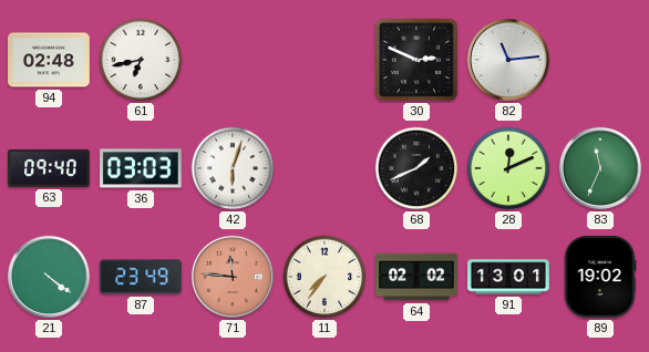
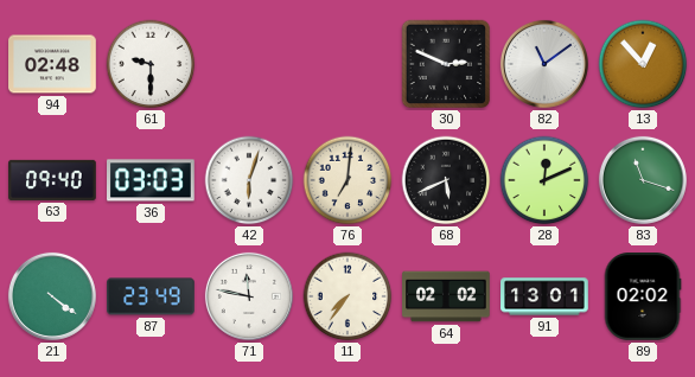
61: 6:43 -> 9:30 (151, 64)
82: 11:14 -> 11:09 (544, 64)
13: none -> 12:53 (643, 64)
76: none -> 7:01 (347, 180)
68: 1:41 -> 5:41 (446, 180)
83: 11:34 -> 11:18 (643, 180)
71: 11:46 -> 11:47 (249, 296)
71 dial: salmon -> white (249, 296)
89: 19:02 -> 02:02 (643, 296)
